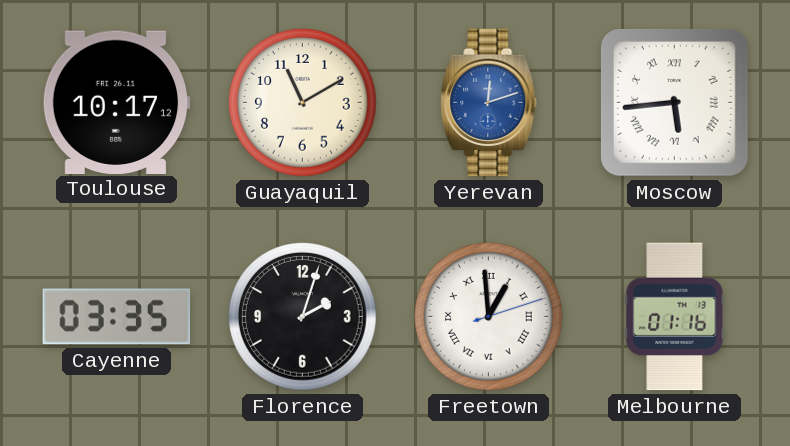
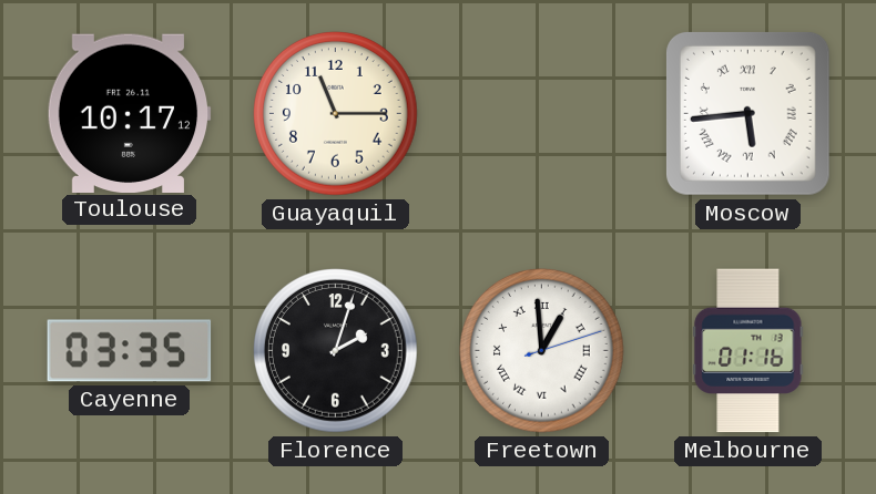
Guayaquil: 11:10 -> 11:15 (336, 114)
Yerevan: 12:12 -> none (489, 103)
